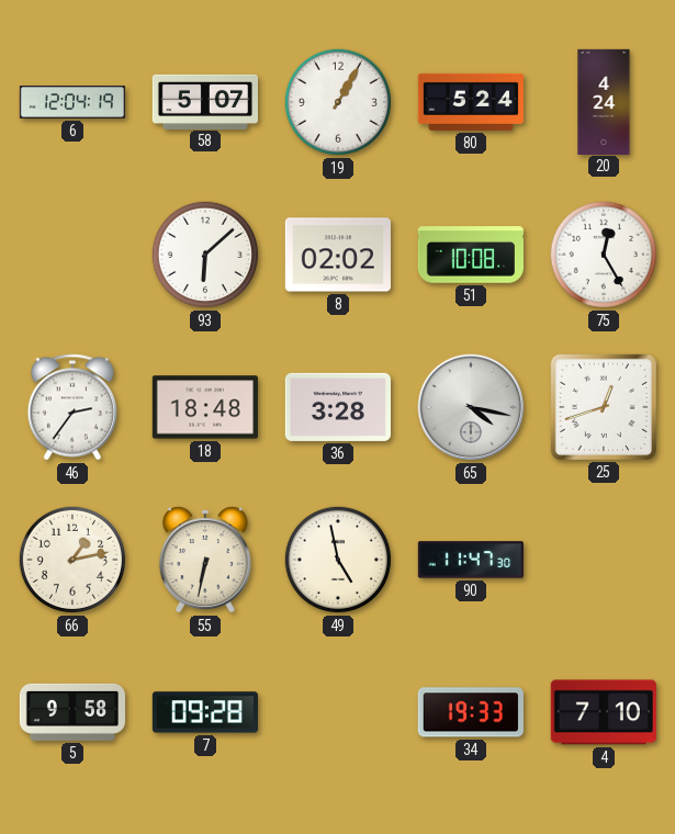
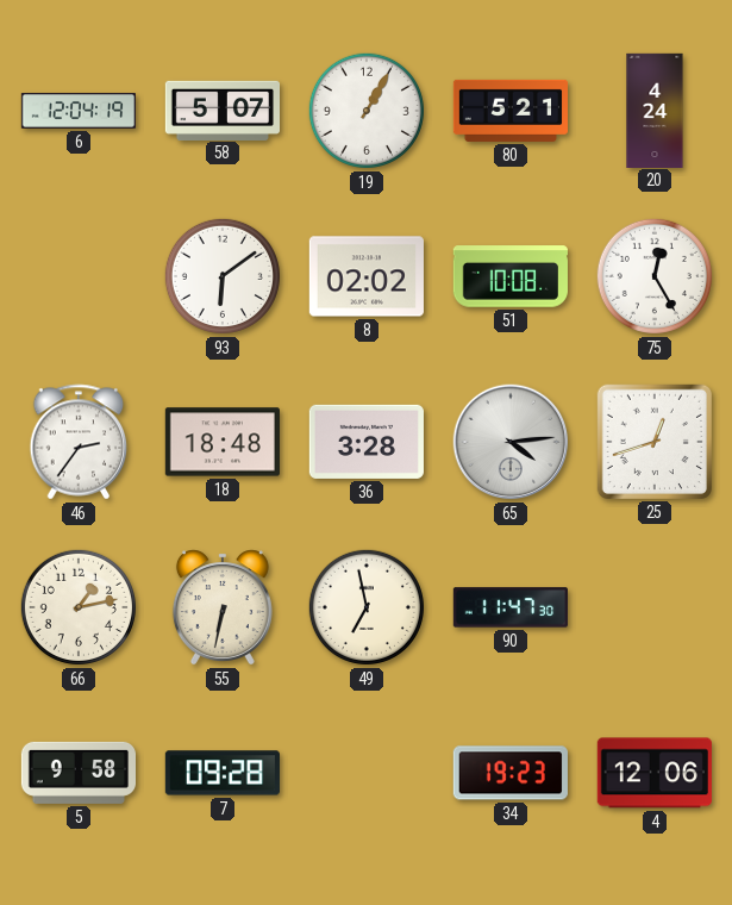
80: 5:24 -> 5:21 (509, 111)
93: 6:08 -> 6:09 (223, 276)
65: 4:17 -> 4:14 (511, 442)
49: 4:58 -> 6:58 (367, 607)
34: 19:33 -> 19:23 (511, 773)
4: 7:10 -> 12:06 (655, 773)
